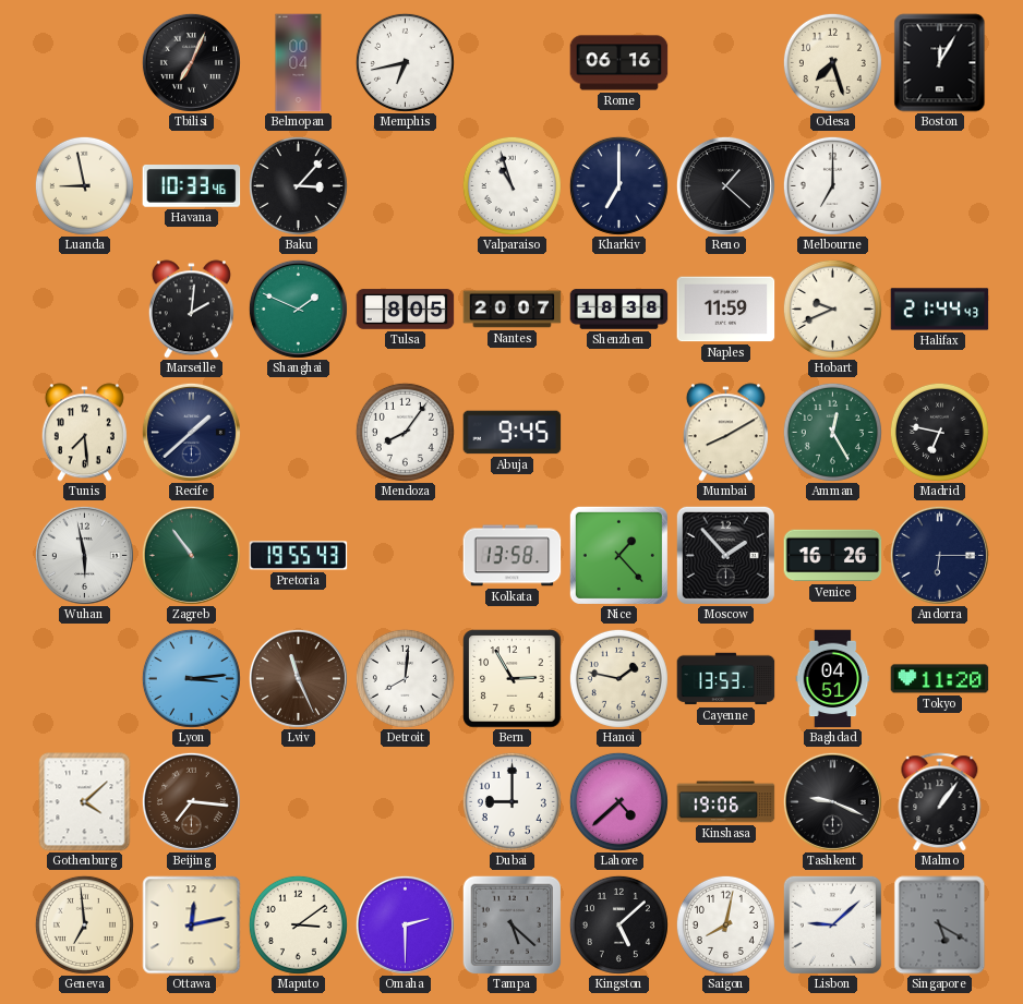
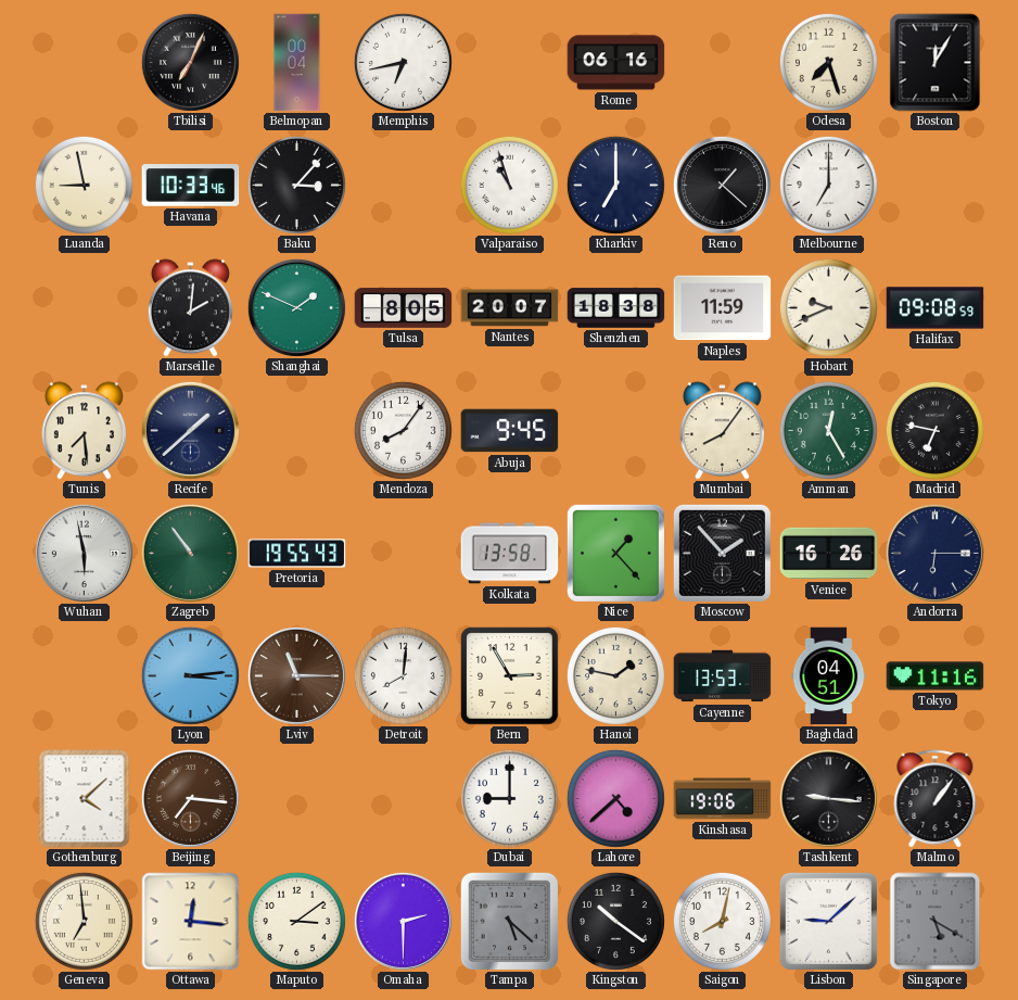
Halifax: 21:44 -> 09:08 (936, 308)
Mumbai: 8:10 -> 8:06 (722, 431)
Lviv: 11:26 -> 11:15 (296, 675)
Tokyo: 11:20 -> 11:16 (936, 676)
Tashkent: 9:19 -> 9:16 (828, 798)
Ottawa: 12:13 -> 12:16 (191, 922)
Kingston: 5:08 -> 10:21 (615, 921)
